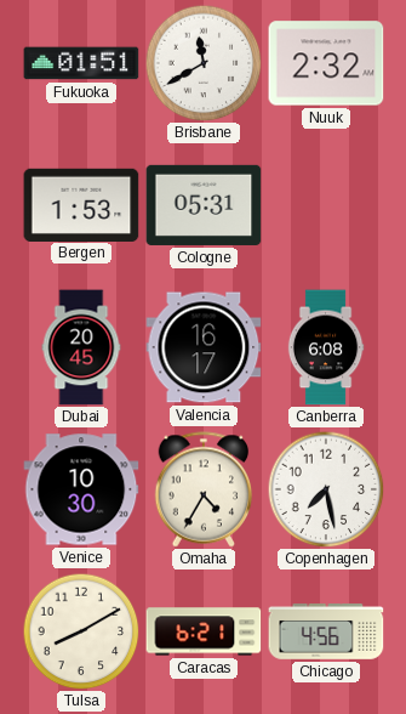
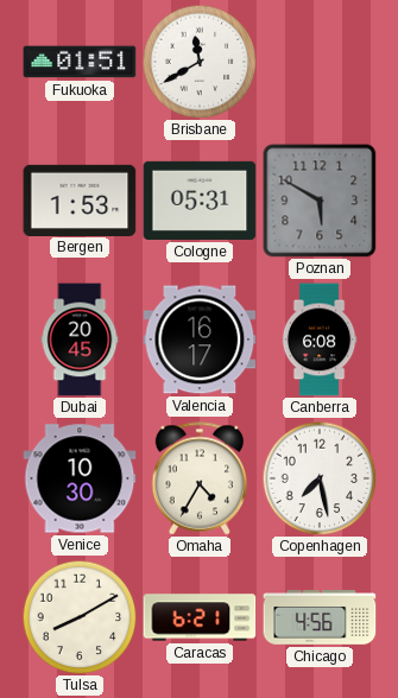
Nuuk: 2:32 -> none (326, 63)
Poznan: none -> 5:50 (320, 201)
